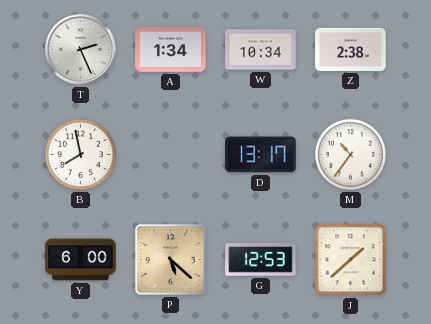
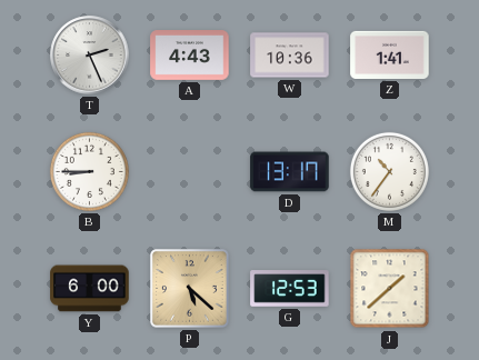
A: 1:34 -> 4:43 (190, 56)
W: 10:34 -> 10:36 (290, 56)
Z: 2:38 -> 1:41 (390, 54)
B: 7:58 -> 8:45 (89, 171)
